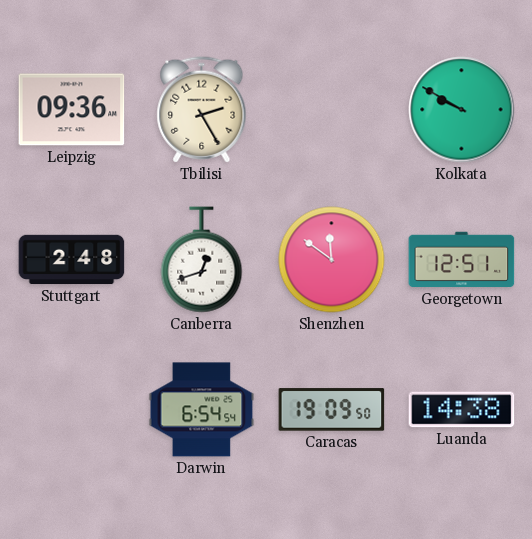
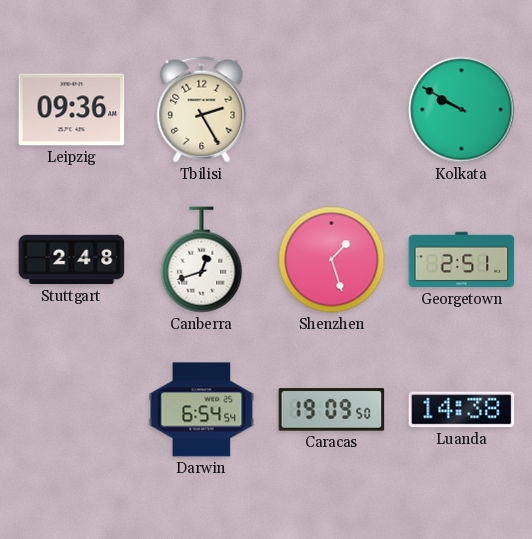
Shenzhen: 11:51 -> 1:27 (332, 260)
Georgetown: 12:51 -> 2:51 (462, 260)
